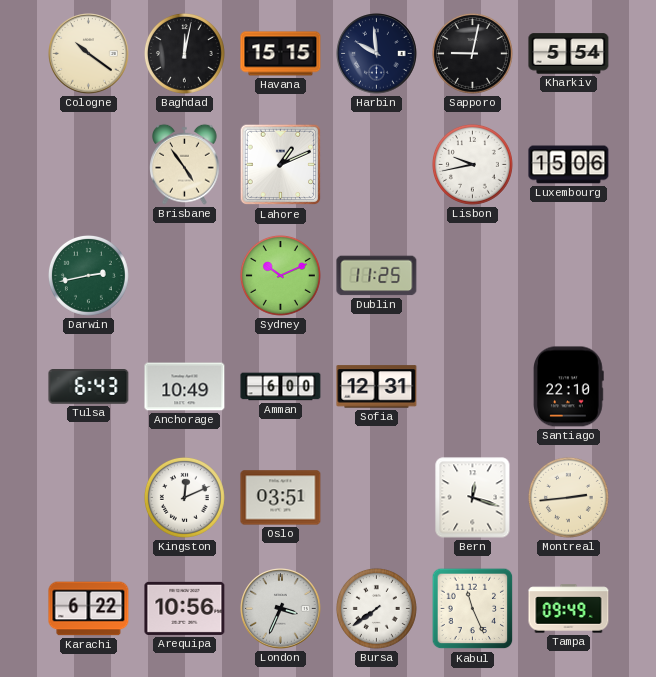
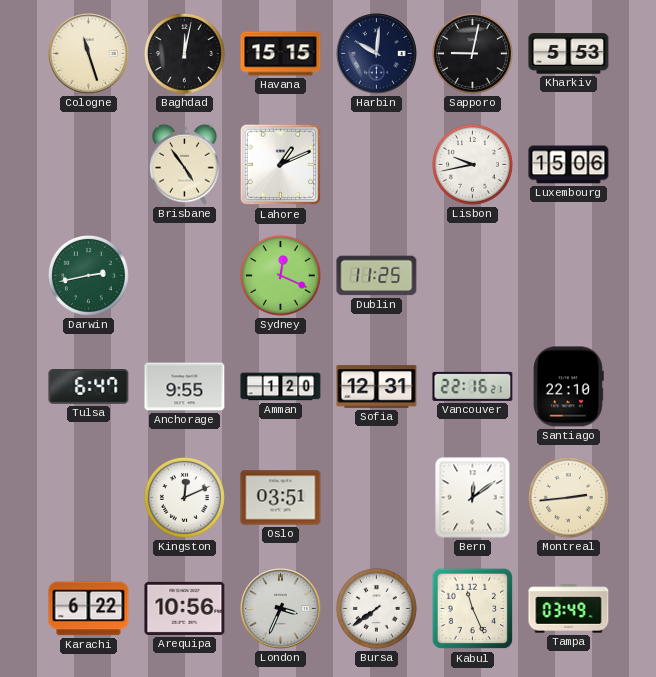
Cologne: 10:21 -> 11:27 (89, 54)
Harbin: 9:59 -> 10:01 (377, 54)
Kharkiv: 5:54 -> 5:53 (569, 54)
Sydney: 10:11 -> 12:19 (280, 275)
Tulsa: 6:43 -> 6:47 (89, 387)
Anchorage: 10:49 -> 9:55 (185, 387)
Amman: 6:00 -> 1:20 (281, 387)
Vancouver: none -> 22:16 (473, 386)
Bern: 12:18 -> 12:09 (473, 498)
Tampa: 09:49 -> 03:49 (569, 609)
